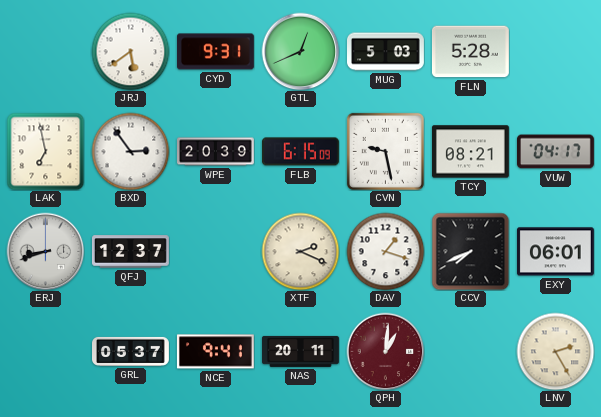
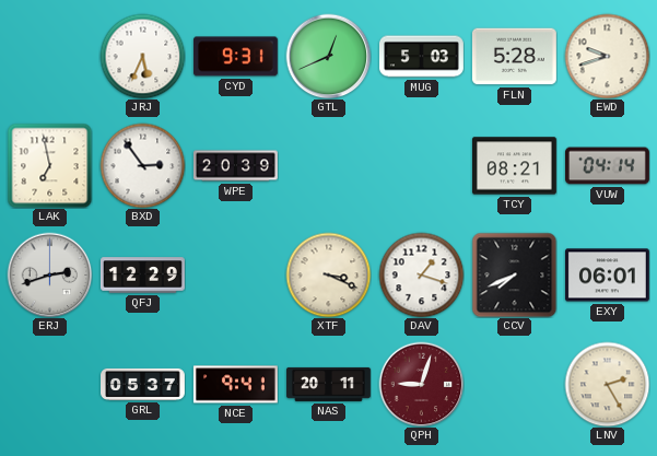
JRJ: 5:39 -> 5:34 (142, 56)
EWD: none -> 9:42 (607, 56)
FLB: 6:15 -> none (300, 152)
CVN: 9:28 -> none (385, 151)
VUW: 04:17 -> 04:14 (607, 166)
ERJ: 8:42 -> 2:42 (49, 274)
QFJ: 12:37 -> 12:29 (143, 276)
XTF: 2:19 -> 3:19 (328, 274)
QPH: 1:01 -> 9:03 (421, 384)
